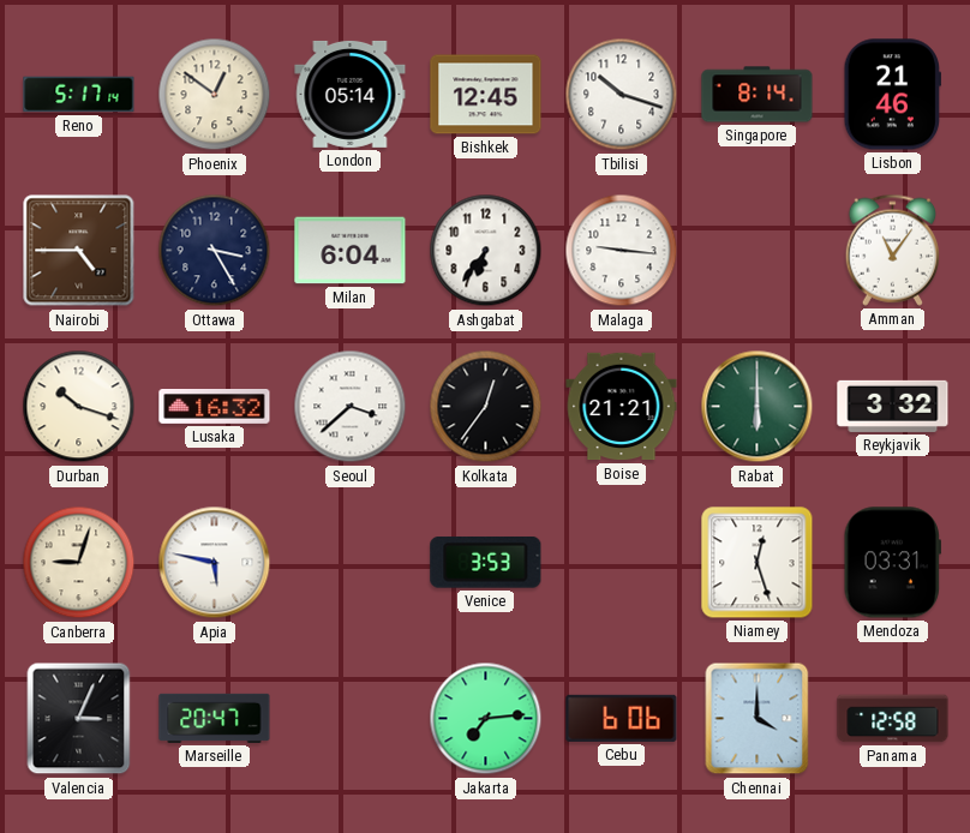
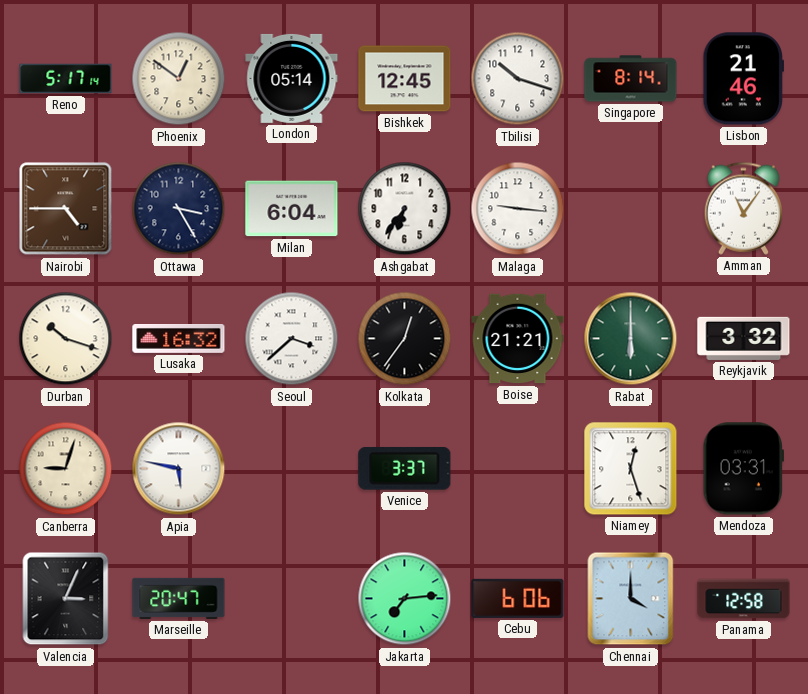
Venice: 3:53 -> 3:37 (405, 468)
